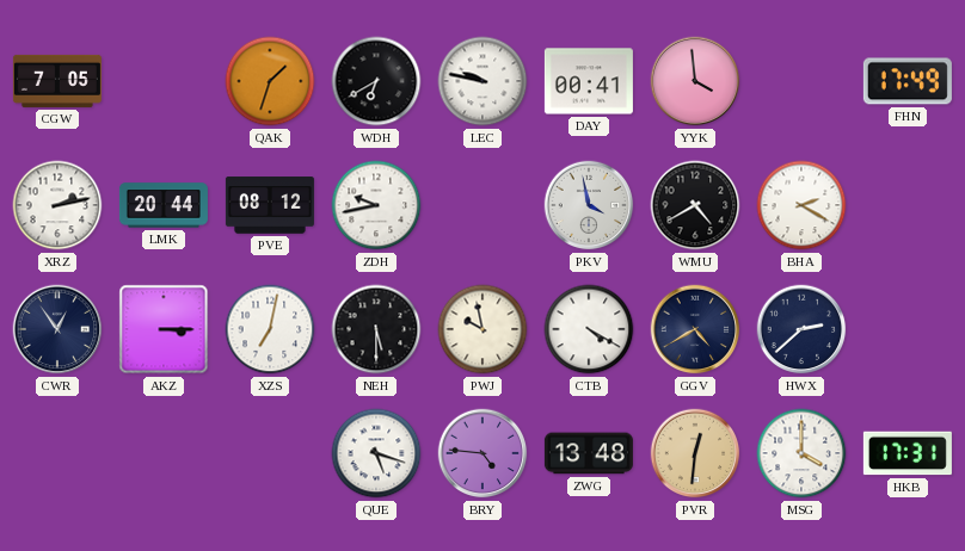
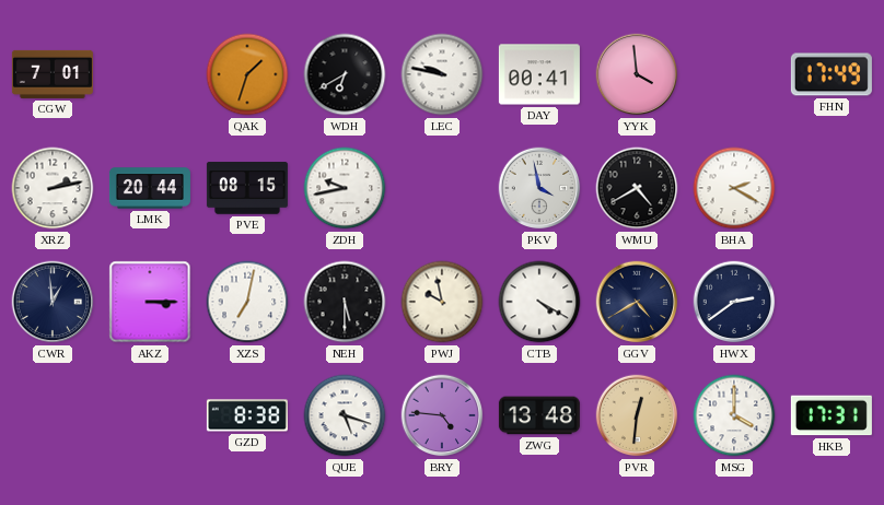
CGW: 7:05 -> 7:01 (53, 74)
PVE: 08:12 -> 08:15 (247, 188)
CWR: 12:54 -> 12:59 (53, 302)
HWX: 2:38 -> 2:39 (734, 302)
GZD: none -> 8:38 (247, 415)
